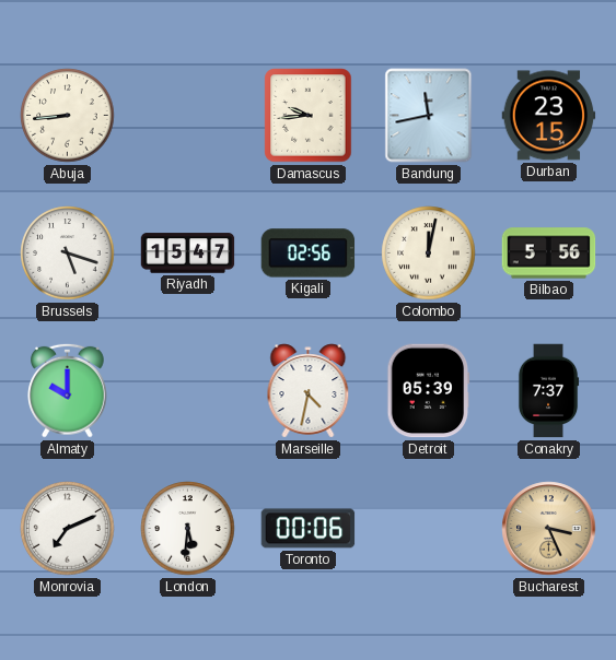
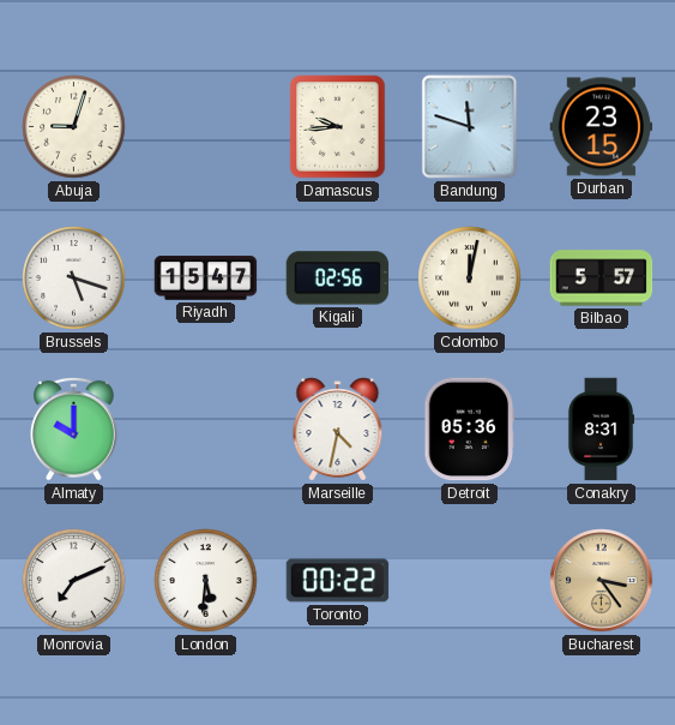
Abuja: 8:44 -> 9:03 (74, 127)
Bandung: 11:43 -> 11:48 (470, 127)
Bilbao: 5:56 -> 5:57 (602, 278)
Detroit: 05:39 -> 05:36 (470, 430)
Conakry: 7:37 -> 8:31 (601, 430)
Toronto: 00:06 -> 00:22 (338, 581)
Bucharest: 3:26 -> 3:24 (602, 581)
